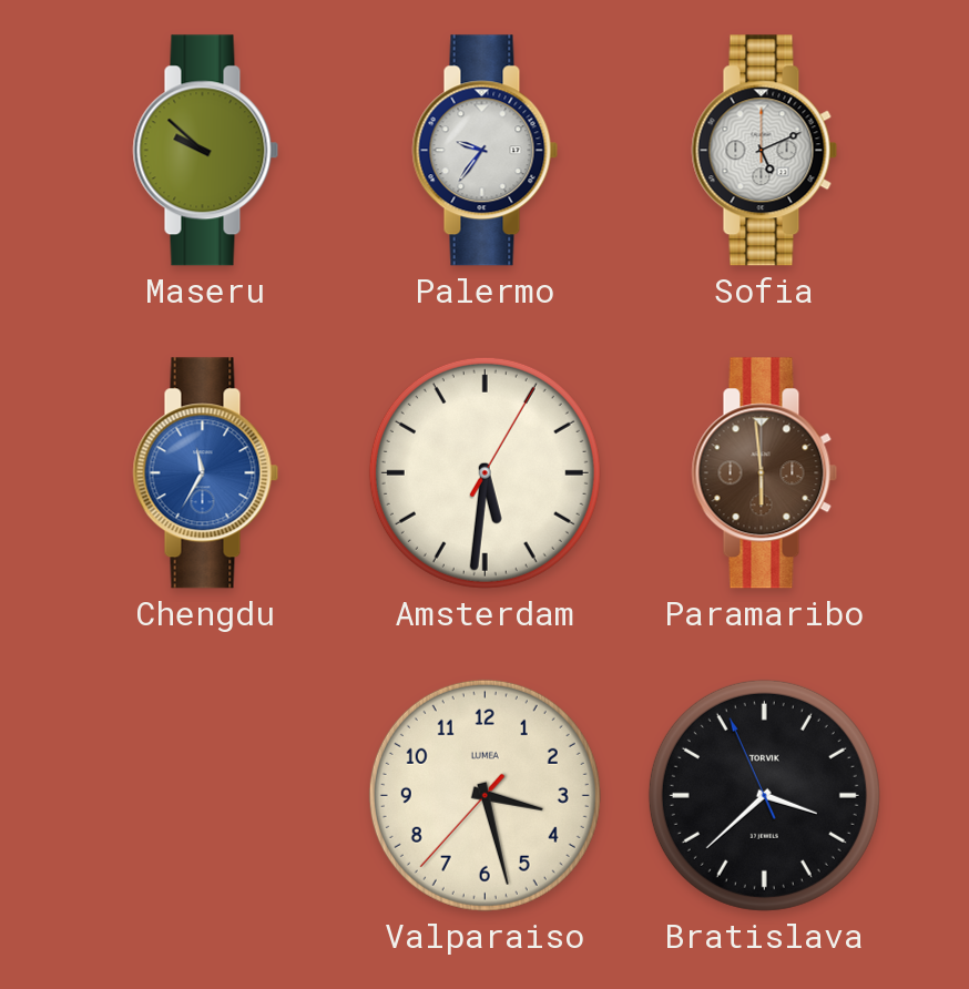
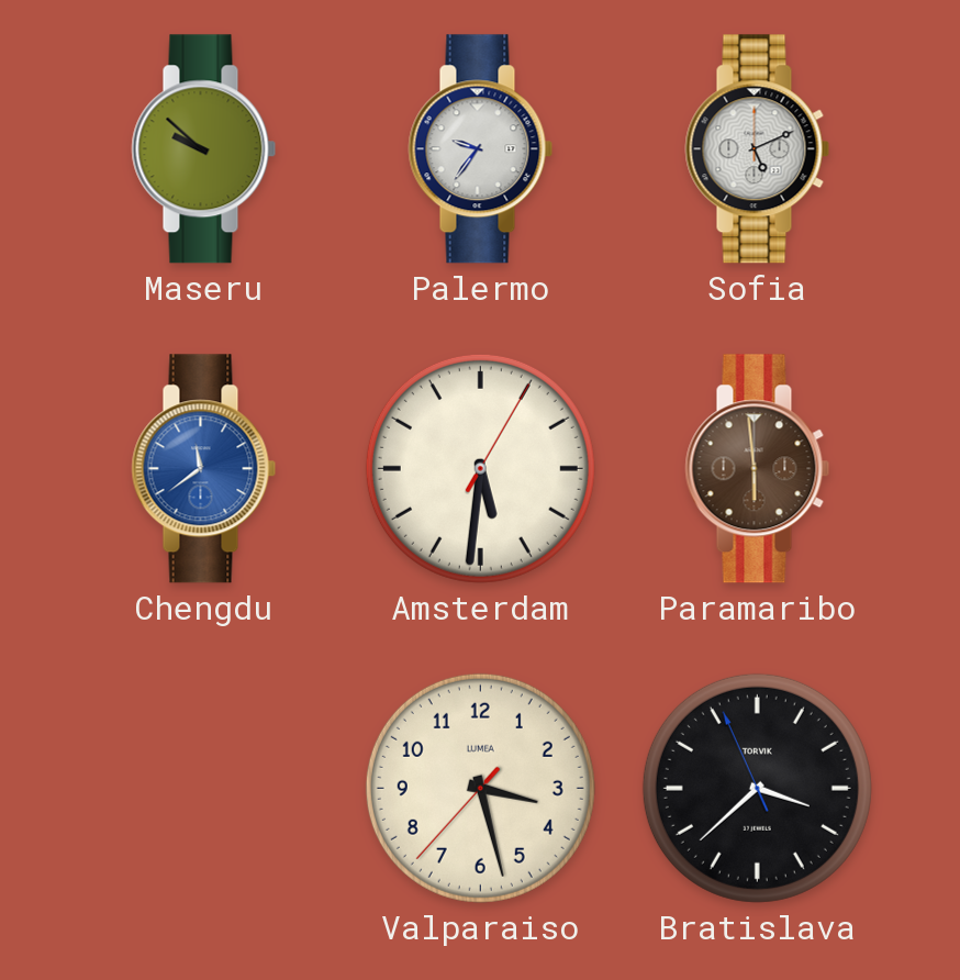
Chengdu: 11:35 -> 11:39 (204, 469)
